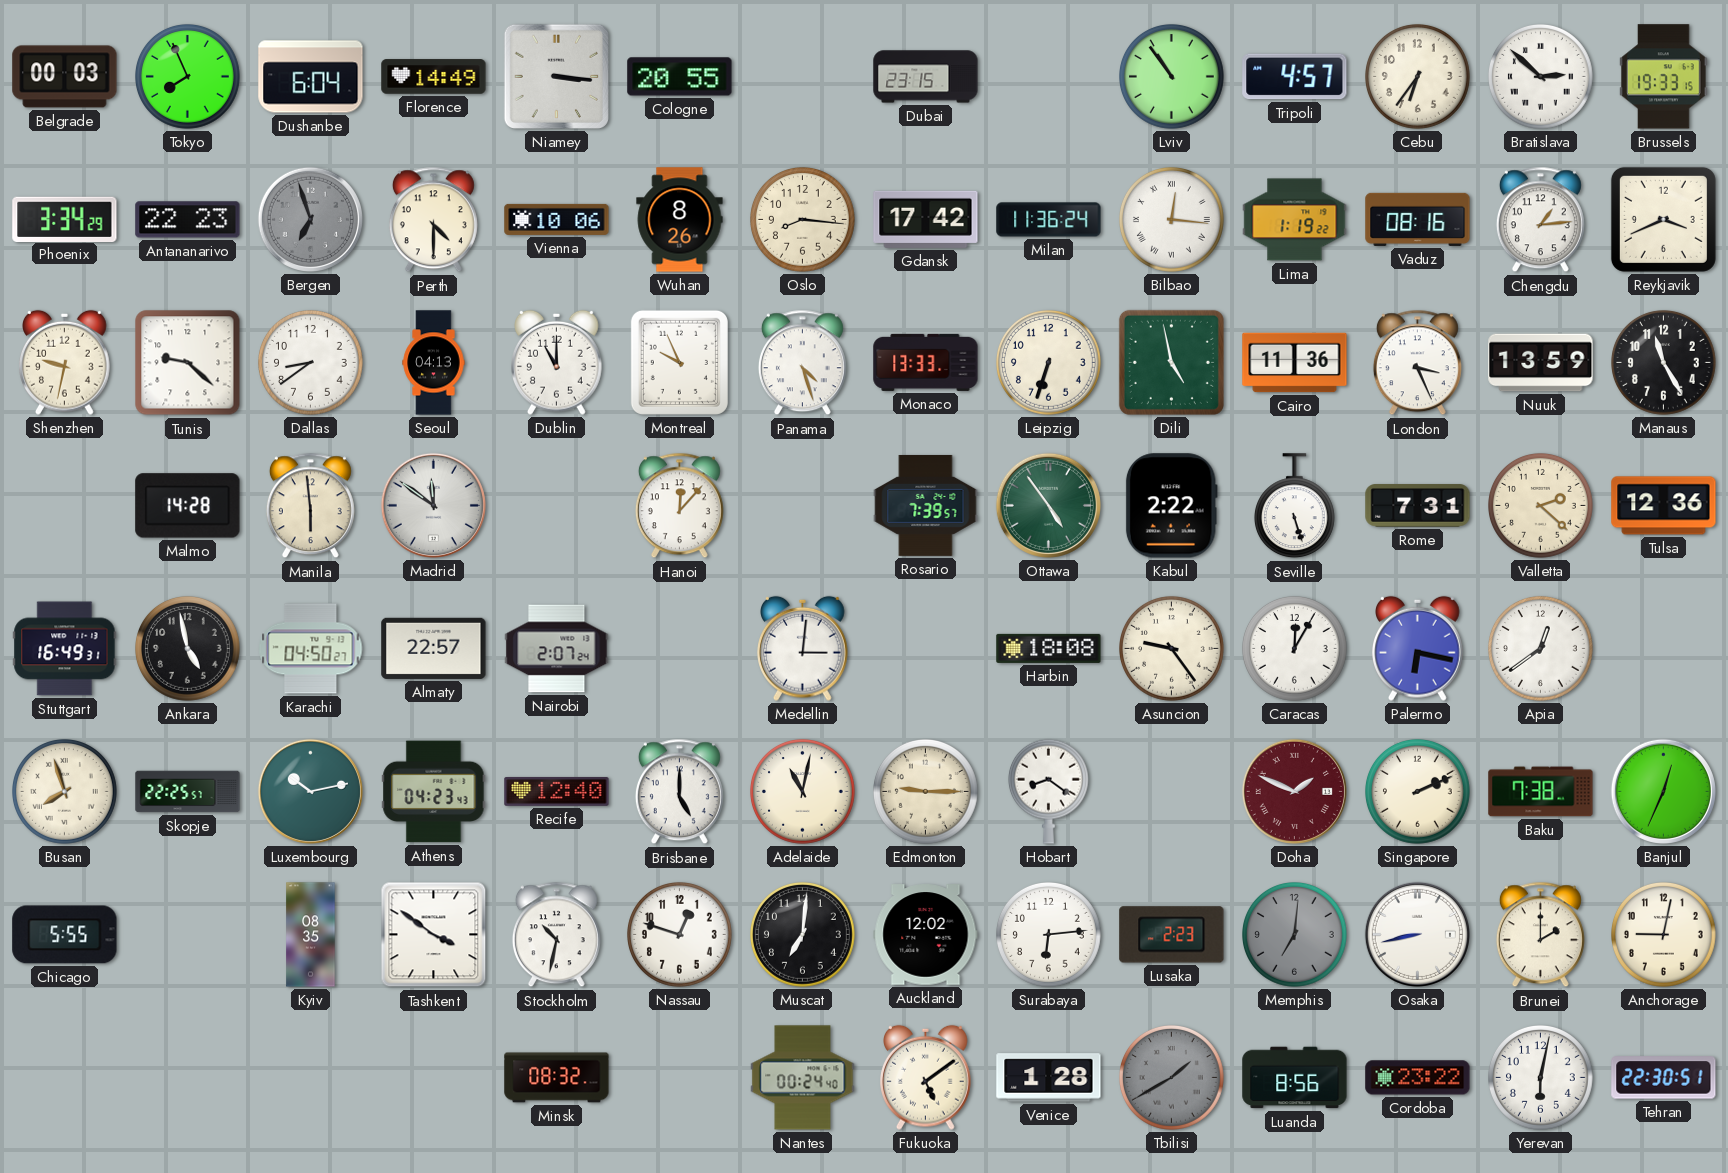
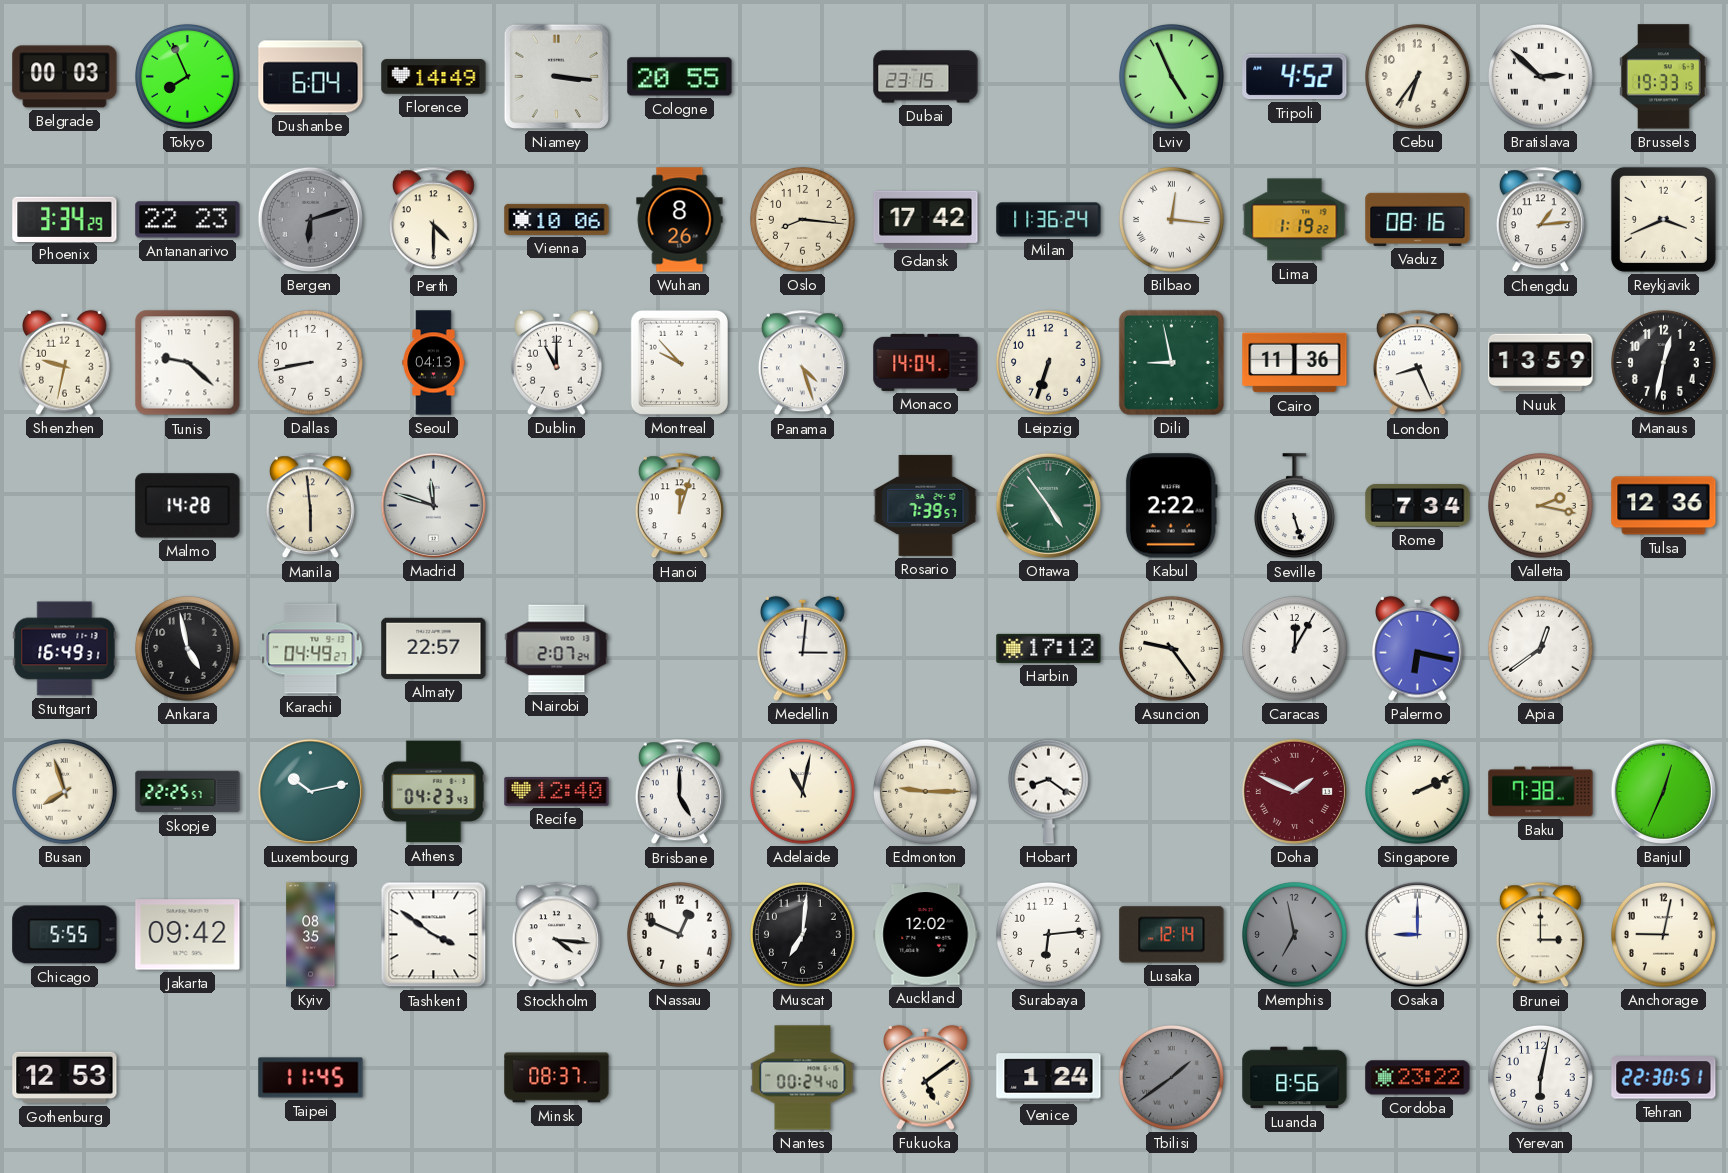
Lviv: 10:54 -> 4:56 (1172, 77)
Tripoli: 4:57 -> 4:52 (1295, 77)
Bergen: 6:57 -> 6:12 (310, 219)
Dallas: 8:39 -> 8:43 (311, 363)
Montreal: 9:56 -> 9:53 (679, 362)
Monaco: 13:33 -> 14:04 (926, 362)
Dili: 4:58 -> 8:58 (1171, 362)
London: 3:26 -> 8:26 (1417, 363)
Manaus: 11:25 -> 12:32 (1664, 363)
Madrid: 11:51 -> 11:48 (433, 505)
Hanoi: 12:07 -> 12:03 (679, 506)
Rome: 7:31 -> 7:34 (1418, 506)
Valletta: 2:22 -> 2:17 (1541, 506)
Karachi: 04:50 -> 04:49 (311, 649)
Harbin: 18:08 -> 17:12 (1049, 648)
Jakarta: none -> 09:42 (188, 935)
Stockholm: 10:32 -> 4:16 (556, 935)
Nassau: 12:48 -> 12:49 (680, 935)
Lusaka: 2:23 -> 12:14 (1172, 935)
Memphis: 7:01 -> 6:58 (1295, 935)
Osaka: 8:43 -> 9:00 (1417, 934)
Brunei: 2:00 -> 3:00 (1540, 935)
Gothenburg: none -> 12:53 (65, 1078)
Taipei: none -> 11:45 (311, 1078)
Minsk: 08:32 -> 08:37 (557, 1078)
Venice: 1:28 -> 1:24 (1049, 1078)
Tbilisi: 1:40 -> 1:39 (1172, 1078)
